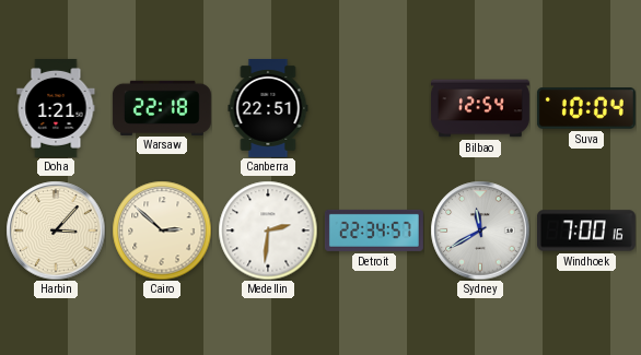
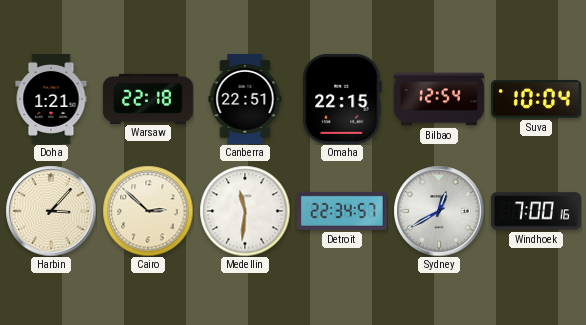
Omaha: none -> 22:15 (342, 99)
Medellin: 2:31 -> 11:31 (245, 211)
Sydney: 11:40 -> 12:40 (439, 211)
